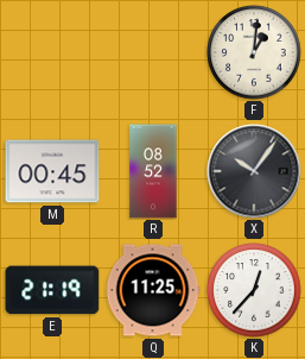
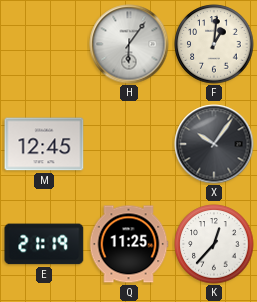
H: none -> 6:06 (129, 44)
M: 00:45 -> 12:45 (44, 144)
R: 08:52 -> none (153, 171)
